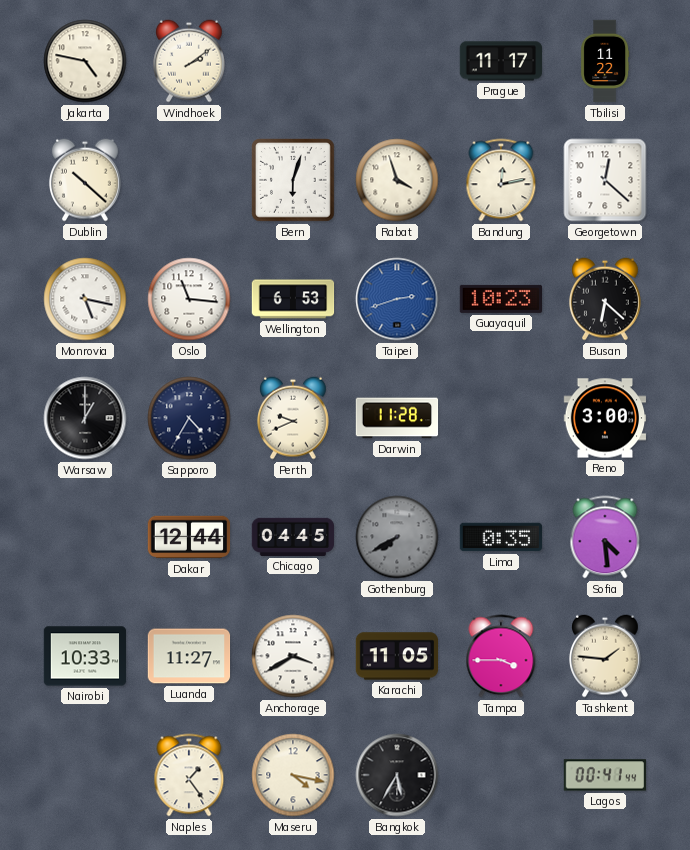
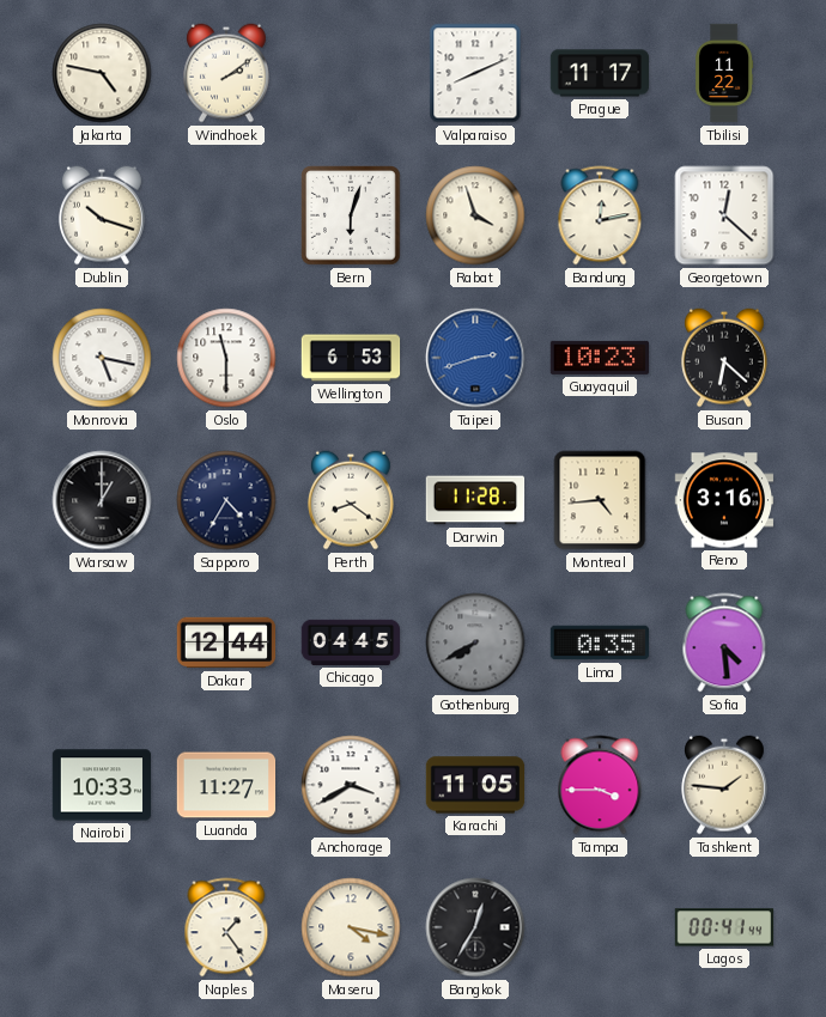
Valparaiso: none -> 8:11 (475, 73)
Dublin: 10:22 -> 10:18 (103, 215)
Oslo: 11:16 -> 11:30 (226, 358)
Perth: 9:41 -> 8:21 (352, 500)
Montreal: none -> 4:44 (600, 500)
Reno: 3:00 -> 3:16 (724, 500)
Bangkok: 5:35 -> 12:35 (475, 927)
